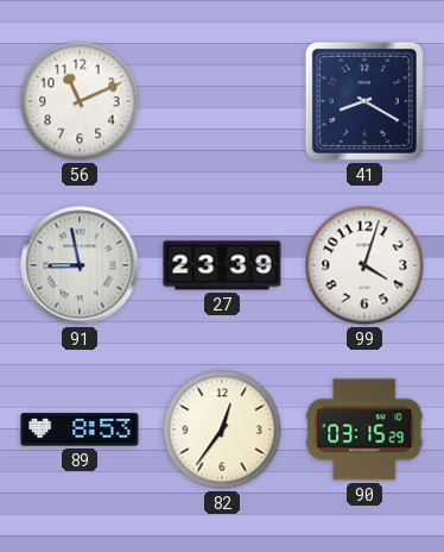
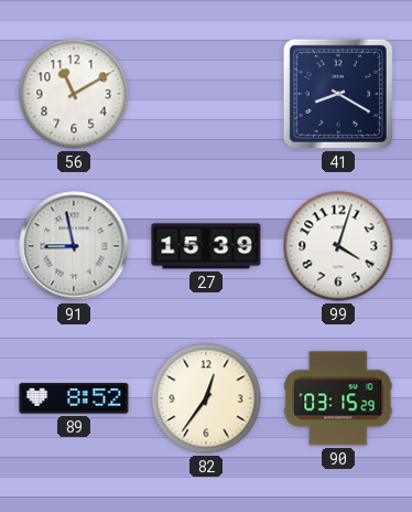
56: 11:11 -> 11:10 (74, 94)
27: 23:39 -> 15:39 (206, 246)
89: 8:53 -> 8:52 (74, 398)
